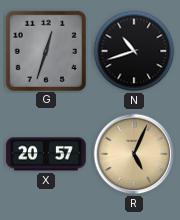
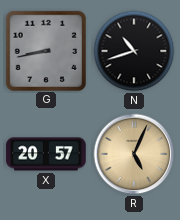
G: 12:33 -> 8:43 (45, 50)
